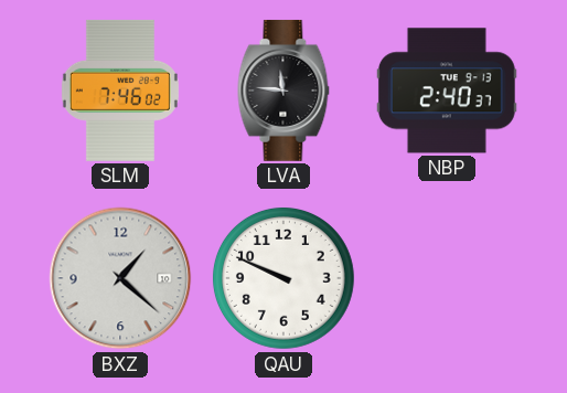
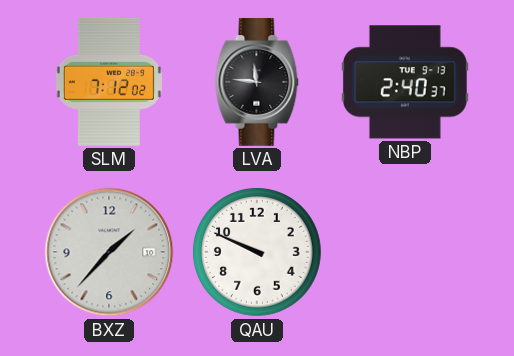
SLM: 7:46 -> 7:12 (109, 82)
BXZ: 1:22 -> 1:37 (109, 252)
